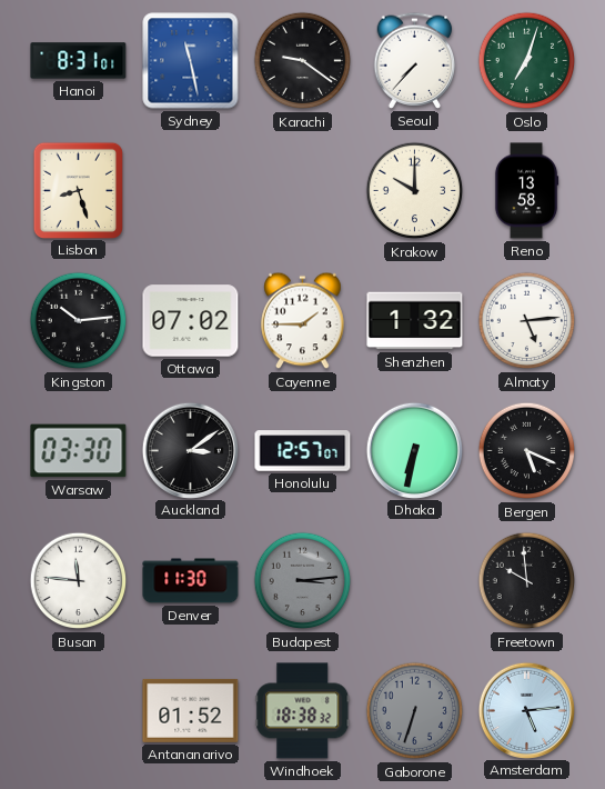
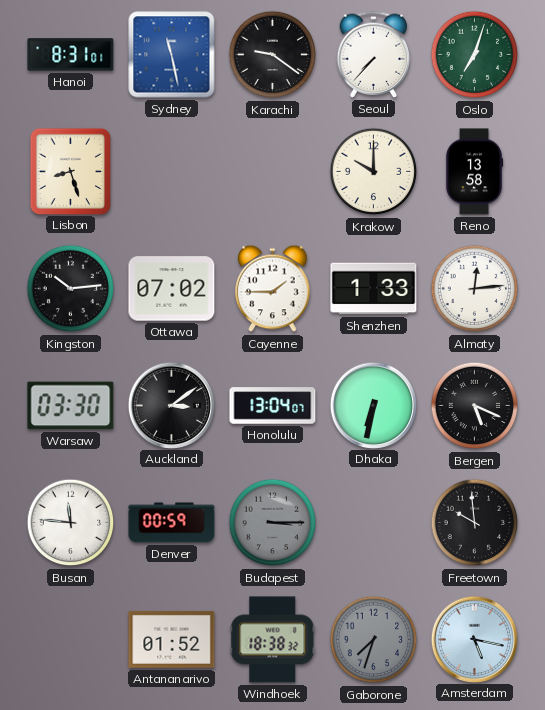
Shenzhen: 1:32 -> 1:33 (374, 289)
Almaty: 5:14 -> 12:14 (475, 289)
Honolulu: 12:57 -> 13:04 (273, 406)
Denver: 11:30 -> 00:59 (172, 523)
Budapest: 3:14 -> 3:15 (273, 523)
Gaborone: 6:33 -> 7:33 (374, 640)
Amsterdam: 5:14 -> 5:17 (474, 639)
